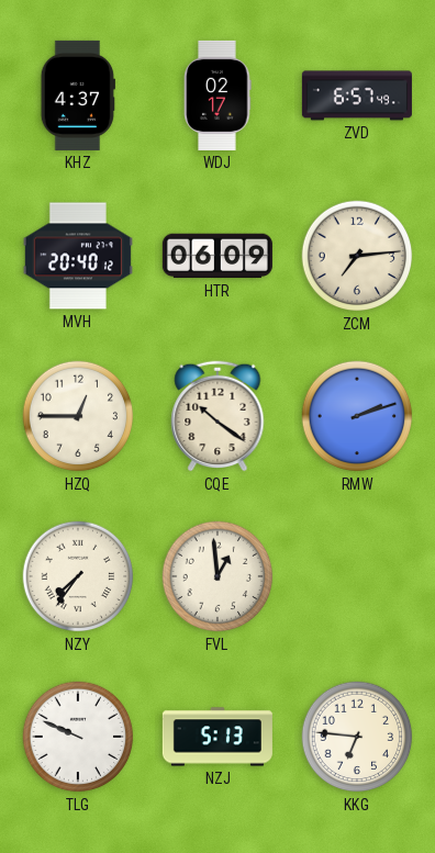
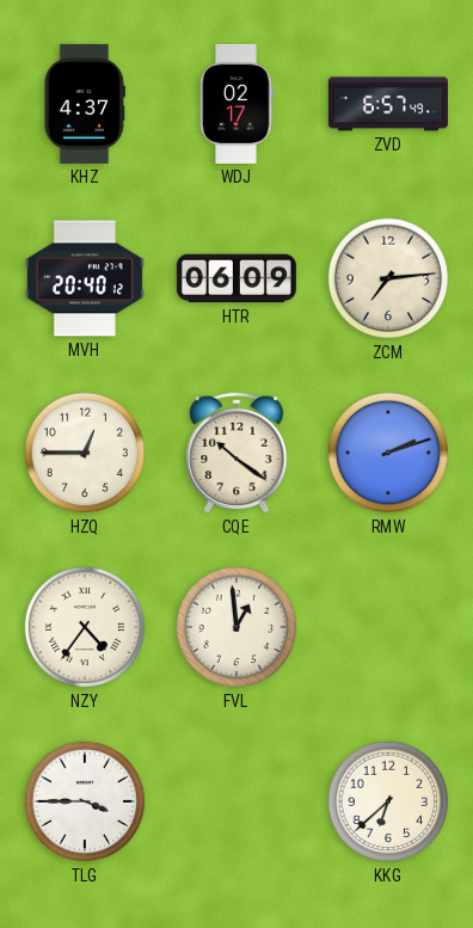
NZY: 7:36 -> 4:36 (85, 627)
TLG: 9:49 -> 3:45 (85, 801)
NZJ: 5:13 -> none (217, 737)
KKG: 6:46 -> 6:38 (388, 801)
